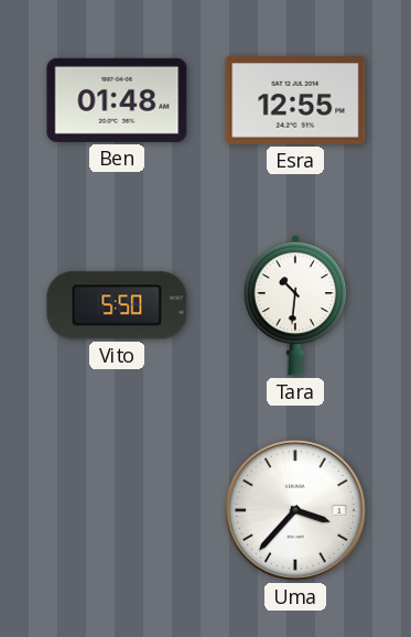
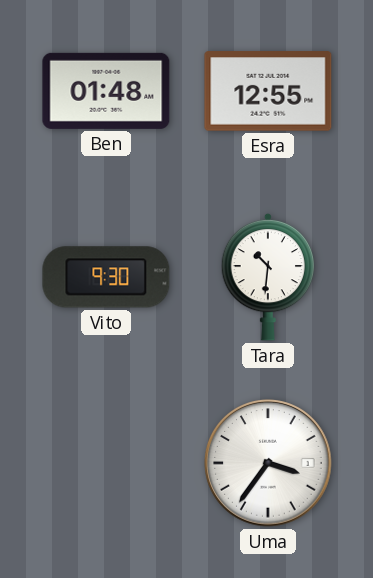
Vito: 5:50 -> 9:30 (106, 277)
Uma: 3:37 -> 3:36 (268, 463)
